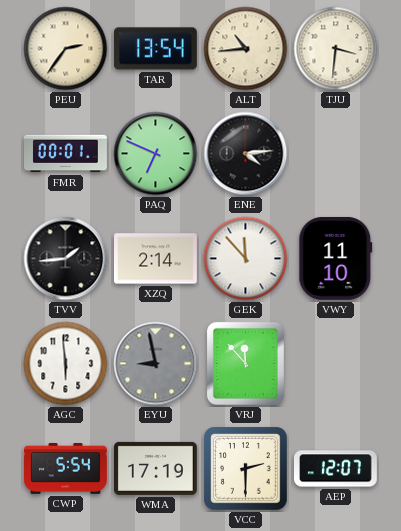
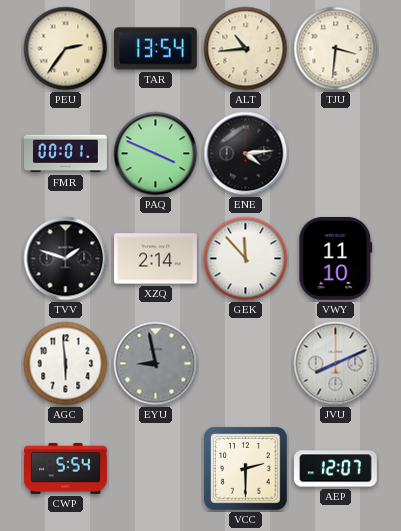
PAQ: 6:49 -> 3:49 (156, 154)
TVV: 1:44 -> 1:48 (66, 259)
VRJ: 11:53 -> none (245, 363)
JVU: none -> 8:11 (336, 364)
WMA: 17:19 -> none (155, 468)
